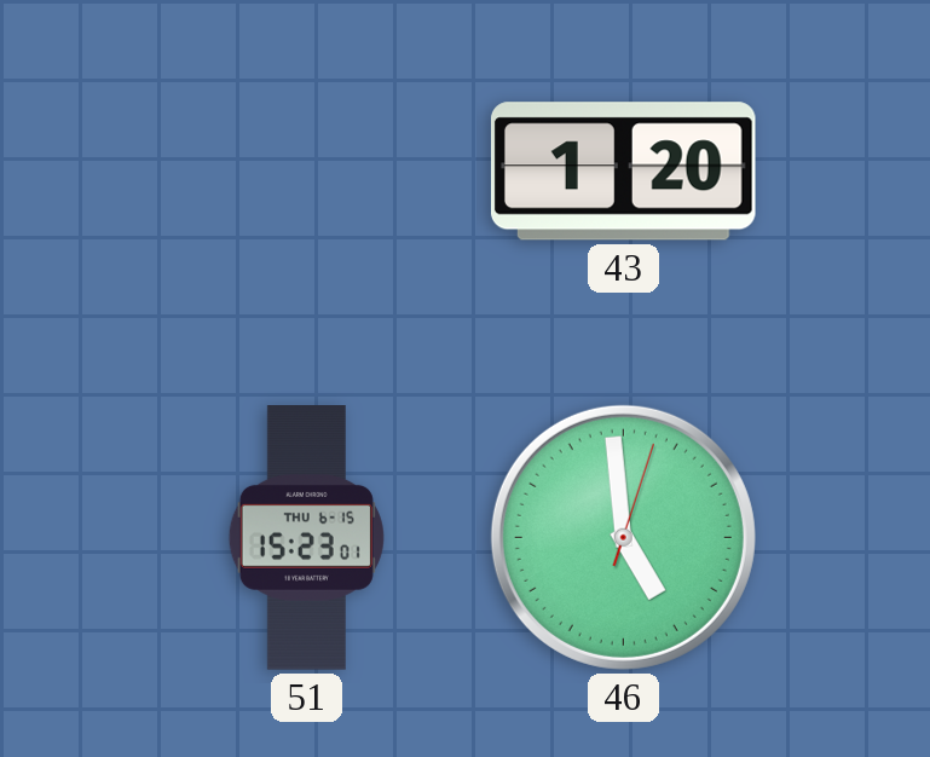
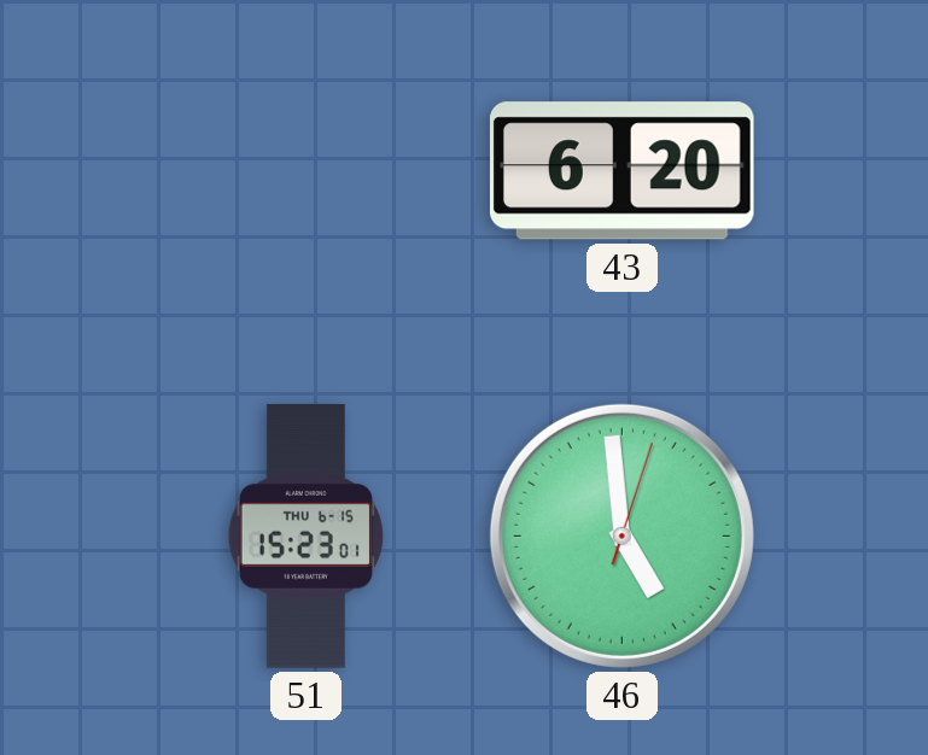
43: 1:20 -> 6:20 (621, 171)
